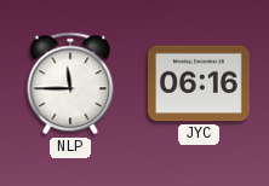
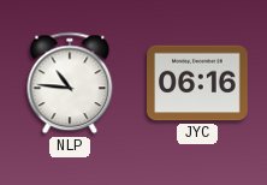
NLP: 11:45 -> 10:46 (70, 83)
